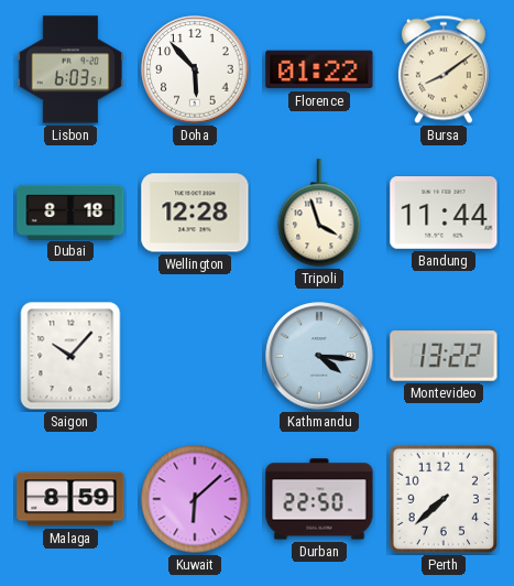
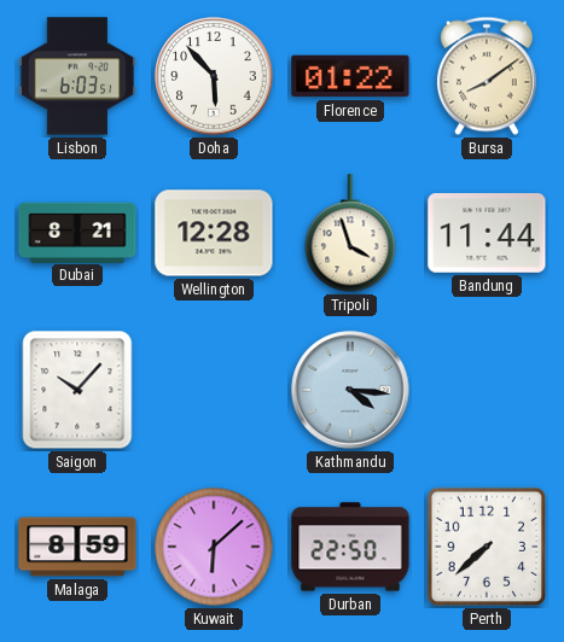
Dubai: 8:18 -> 8:21 (77, 232)
Montevideo: 13:22 -> none (444, 356)
